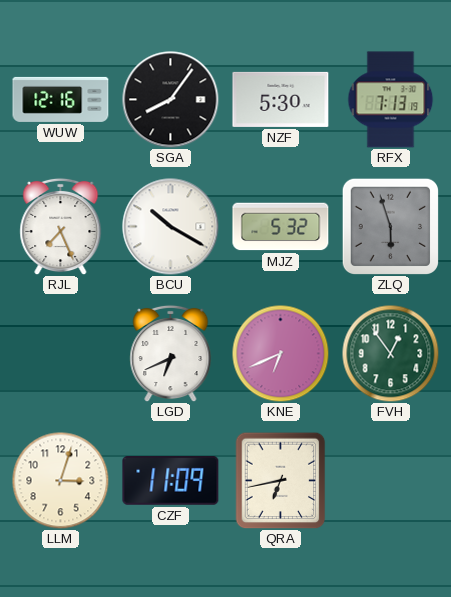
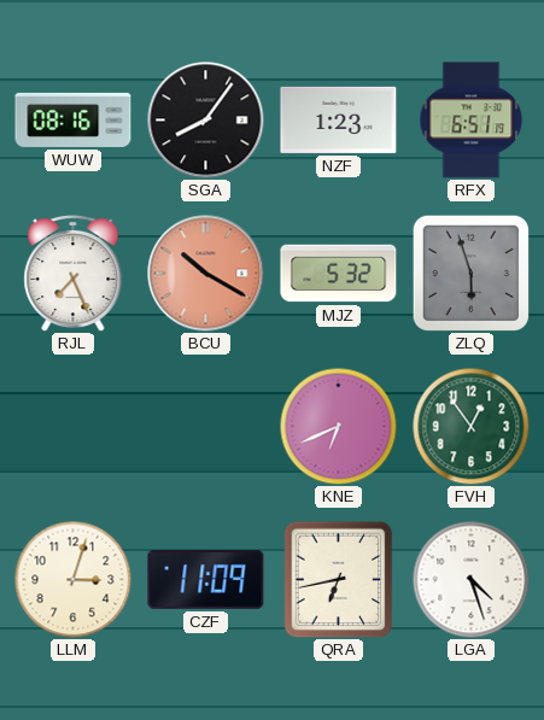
WUW: 12:16 -> 08:16 (74, 119)
NZF: 5:30 -> 1:23 (339, 119)
RFX: 7:13 -> 6:51 (472, 121)
BCU dial: white -> salmon (206, 274)
LGD: 6:41 -> none (171, 353)
LGA: none -> 4:27 (470, 579)
